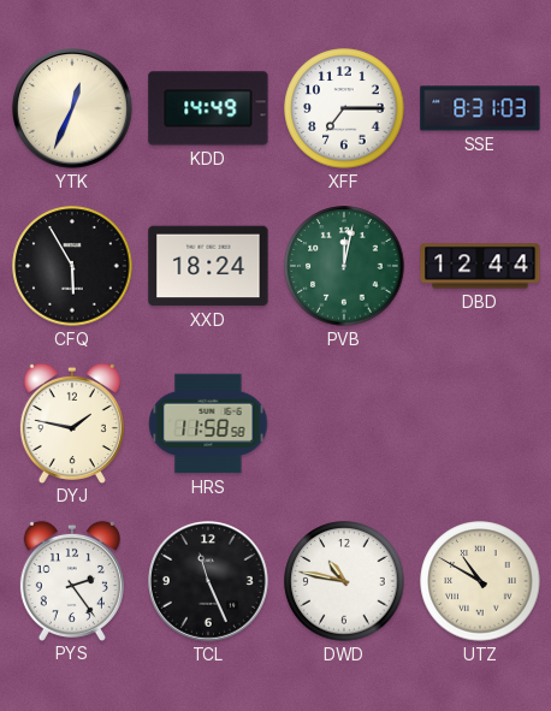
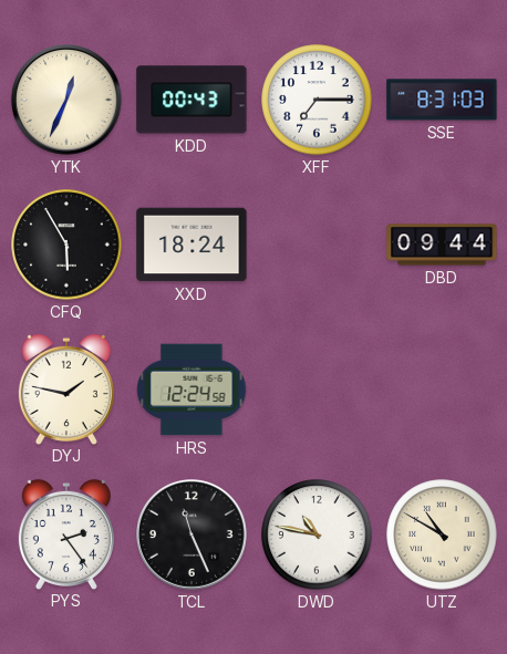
KDD: 14:49 -> 00:43 (192, 100)
PVB: 12:02 -> none (344, 266)
DBD: 12:44 -> 09:44 (442, 245)
HRS: 11:58 -> 12:24 (192, 390)
